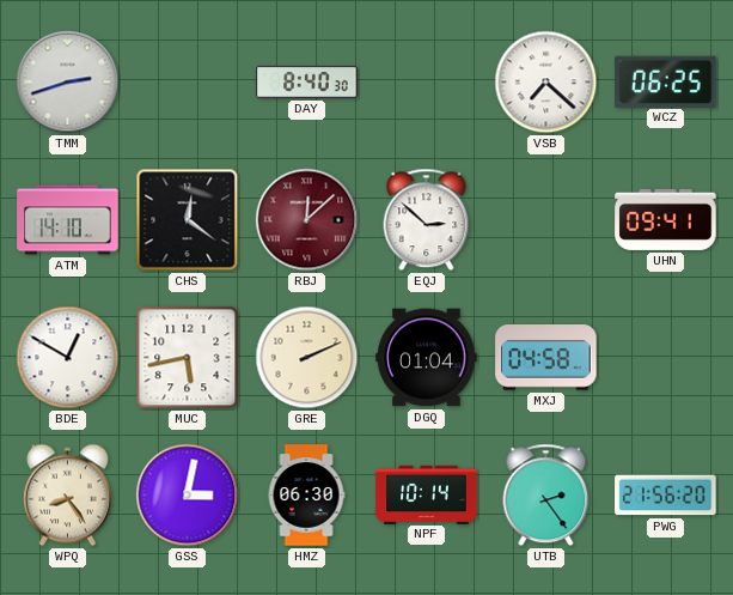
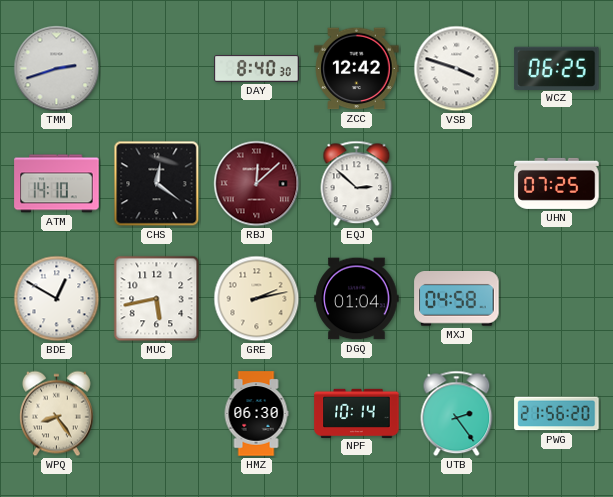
ZCC: none -> 12:42 (357, 69)
VSB: 7:22 -> 3:48 (457, 69)
UHN: 09:41 -> 07:25 (557, 183)
GRE: 2:11 -> 2:13 (257, 299)
GSS: 3:02 -> none (188, 496)
